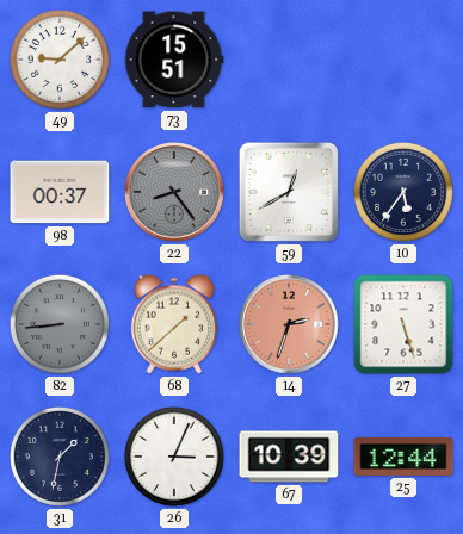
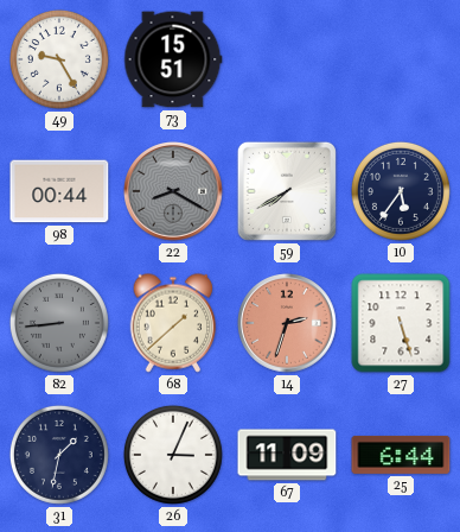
49: 9:08 -> 9:25 (59, 59)
98: 00:37 -> 00:44 (59, 191)
22: 8:24 -> 8:20 (174, 192)
59: 12:40 -> 7:40 (287, 191)
67: 10:39 -> 11:09 (287, 455)
25: 12:44 -> 6:44 (401, 455)
